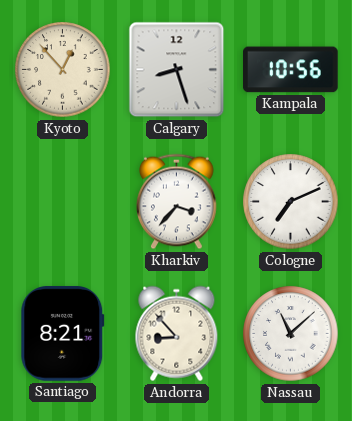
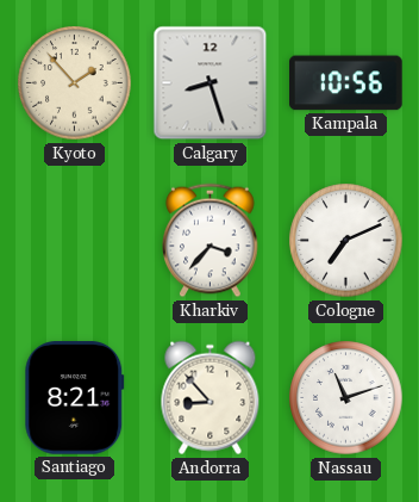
Kyoto: 12:53 -> 1:53 (75, 83)
Nassau: 11:08 -> 11:12 (346, 398)
